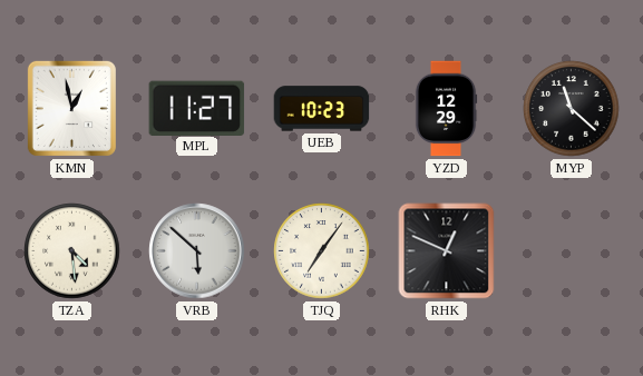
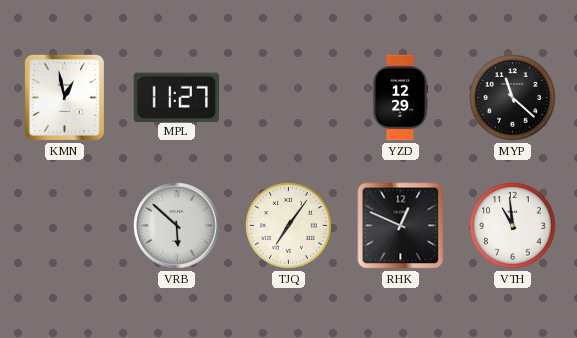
UEB: 10:23 -> none (322, 109)
TZA: 4:29 -> none (72, 251)
VTH: none -> 10:59 (513, 226)
